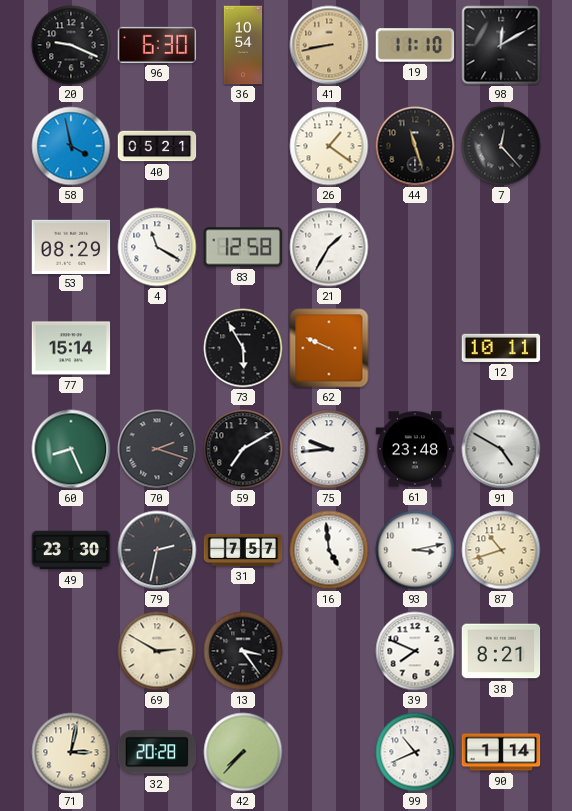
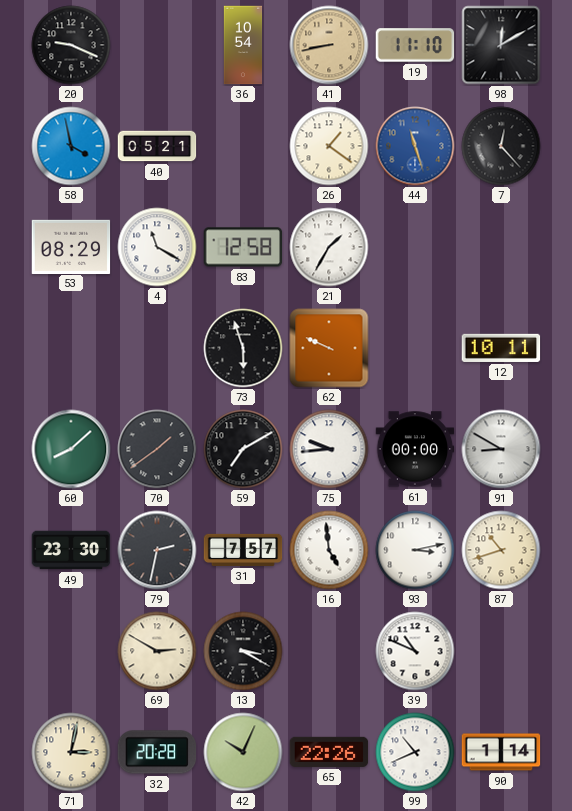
96: 6:30 -> none (157, 45)
44 dial: black -> blue (415, 146)
77: 15:14 -> none (71, 348)
73: 5:55 -> 5:57 (243, 348)
60: 8:26 -> 8:08 (71, 449)
70: 2:18 -> 1:39 (157, 449)
61: 23:48 -> 00:00 (415, 449)
91: 4:50 -> 8:50 (501, 449)
13: 3:24 -> 3:20 (243, 651)
39: 7:49 -> 10:49 (415, 651)
38: 8:21 -> none (501, 651)
42: 7:37 -> 10:04 (243, 752)
65: none -> 22:26 (329, 752)
